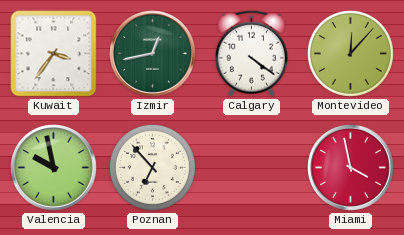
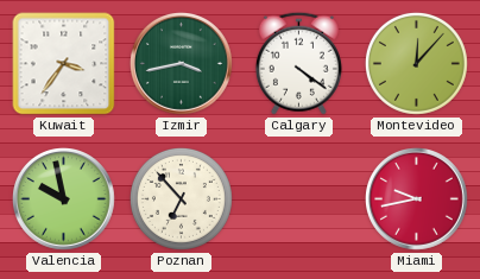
Izmir: 12:43 -> 3:43 (182, 64)
Miami: 3:58 -> 9:43 (417, 199)
